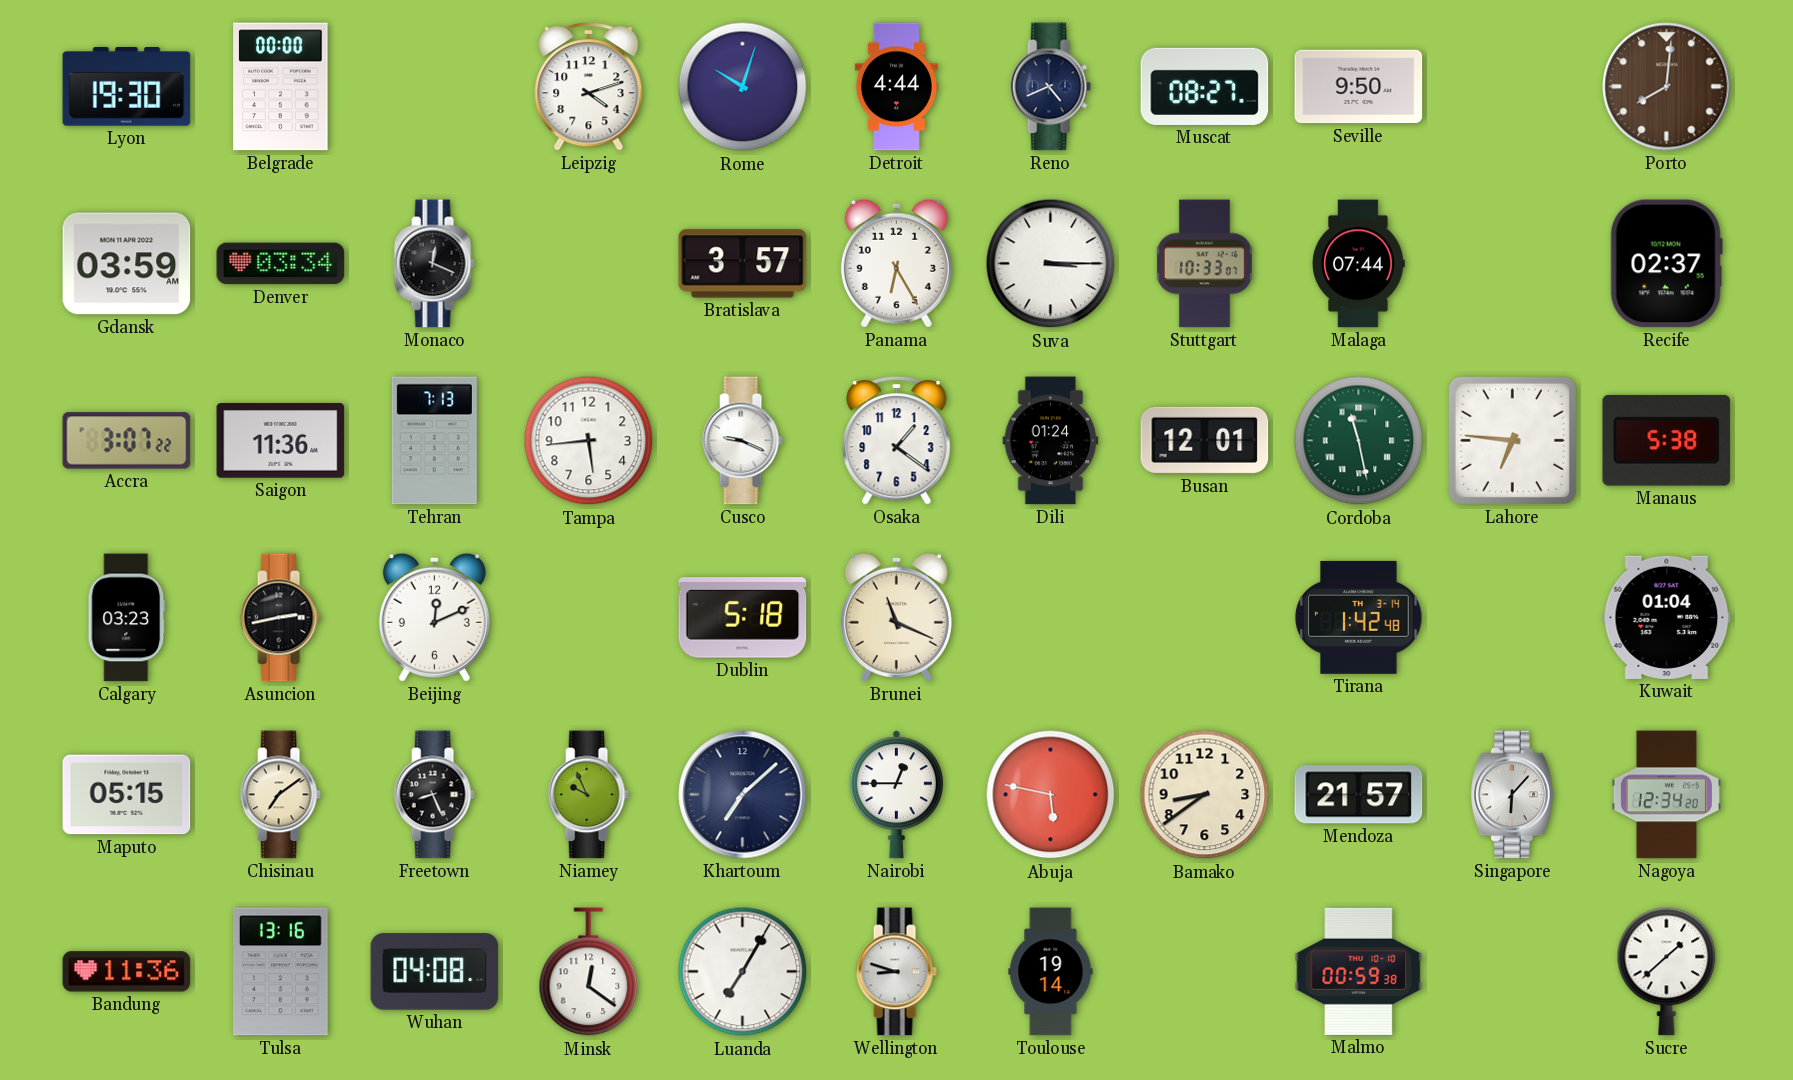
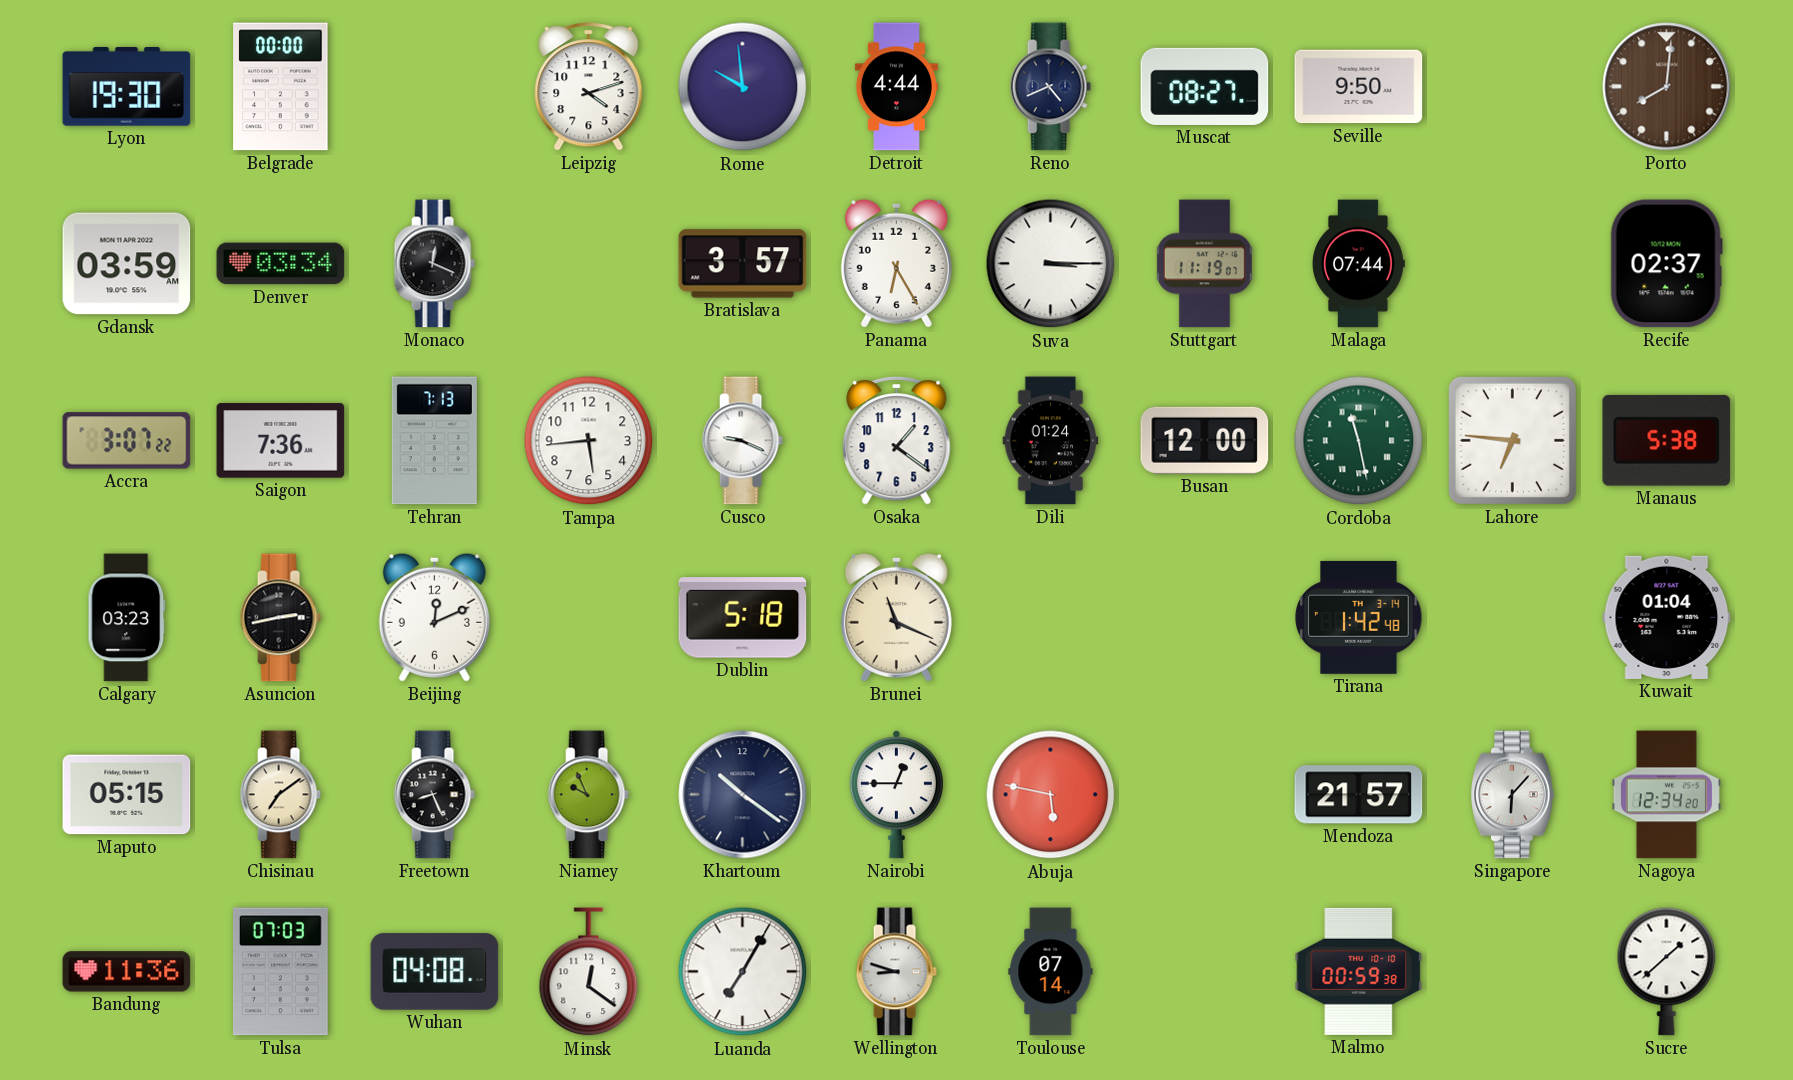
Rome: 10:03 -> 9:59 (743, 87)
Stuttgart: 10:33 -> 11:19 (1204, 264)
Saigon: 11:36 -> 7:36 (281, 441)
Busan: 12:01 -> 12:00 (1205, 440)
Khartoum: 7:08 -> 10:21 (743, 795)
Bamako: 8:39 -> none (1205, 795)
Tulsa: 13:16 -> 07:03 (280, 972)
Toulouse: 19:14 -> 07:14 (1051, 972)
